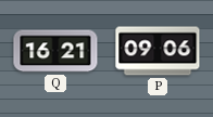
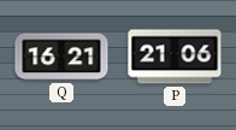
P: 09:06 -> 21:06 (175, 57)
